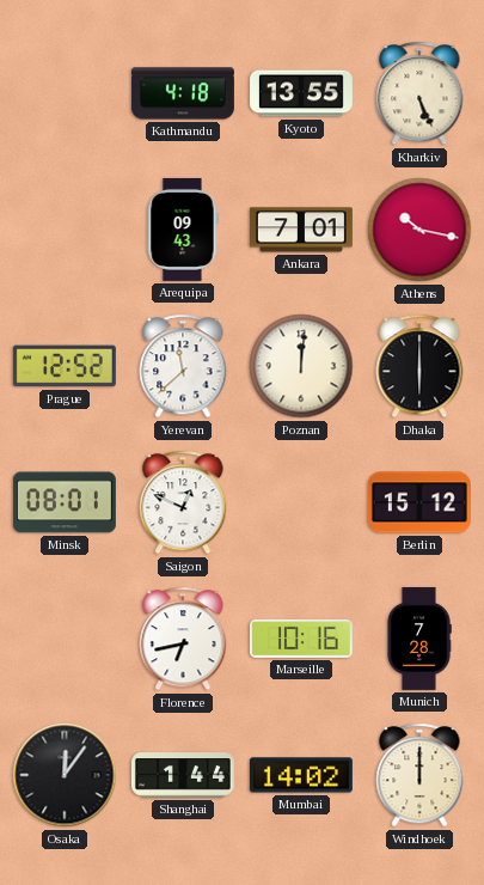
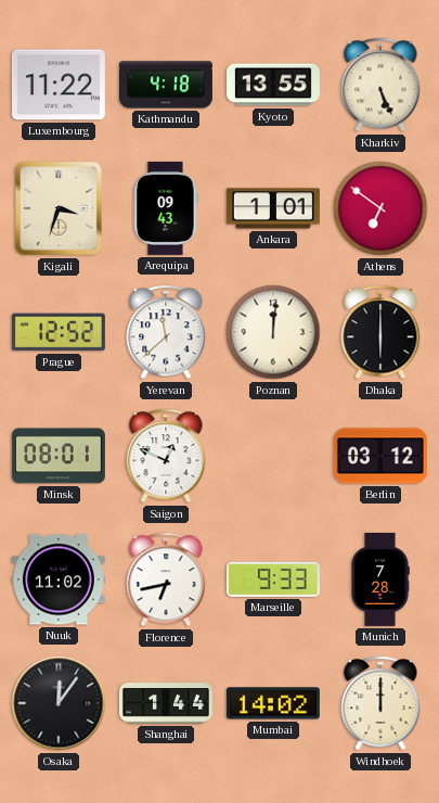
Luxembourg: none -> 11:22 (59, 85)
Kigali: none -> 3:33 (59, 208)
Ankara: 7:01 -> 1:01 (273, 208)
Athens: 10:17 -> 6:51 (380, 208)
Berlin: 15:12 -> 03:12 (380, 456)
Nuuk: none -> 11:02 (59, 579)
Marseille: 10:16 -> 9:33 (273, 579)
